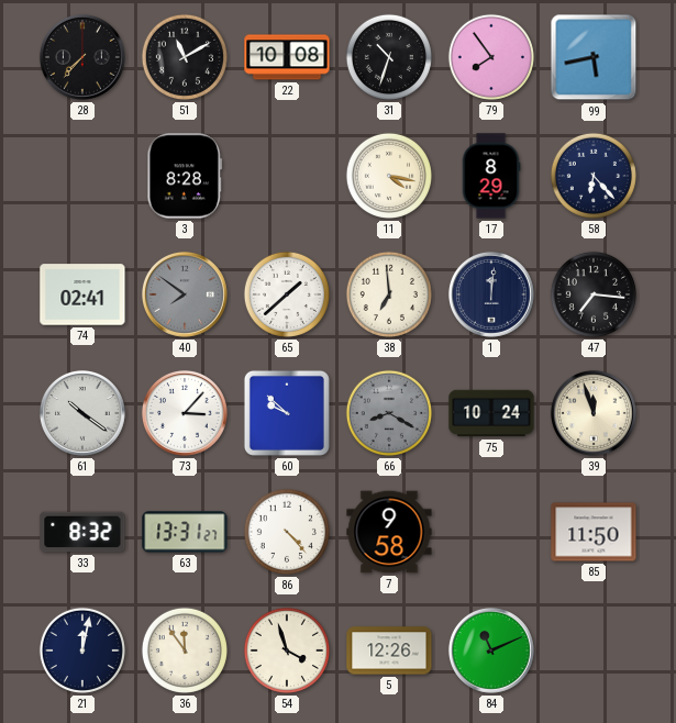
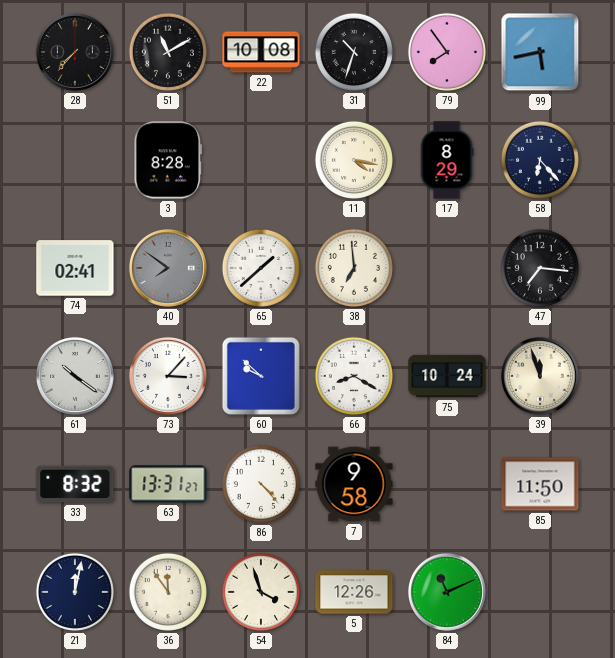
1: 12:01 -> none (491, 294)
66 dial: grey -> white (354, 376)
